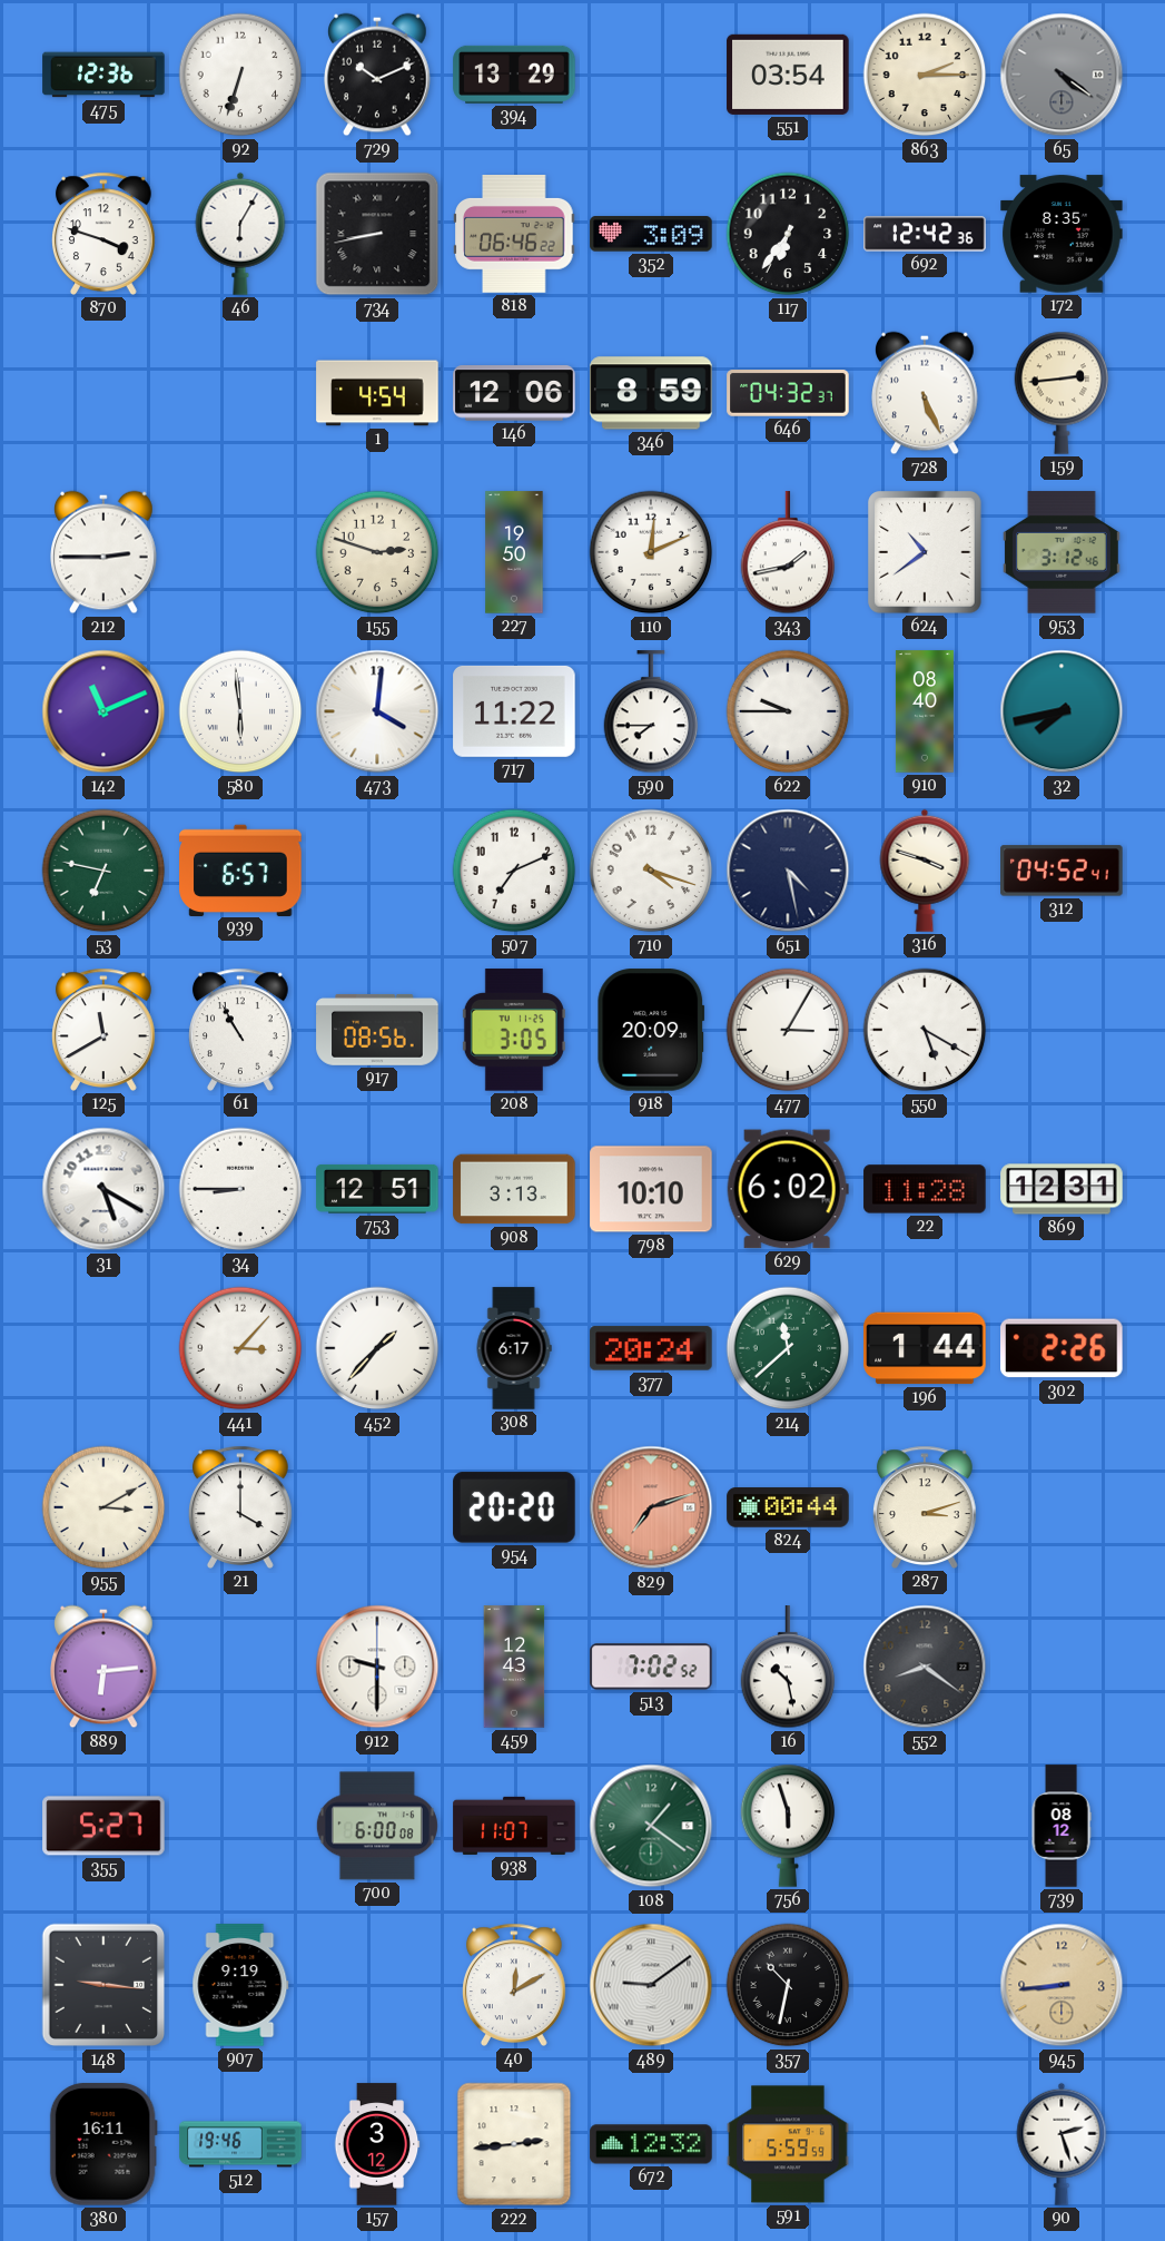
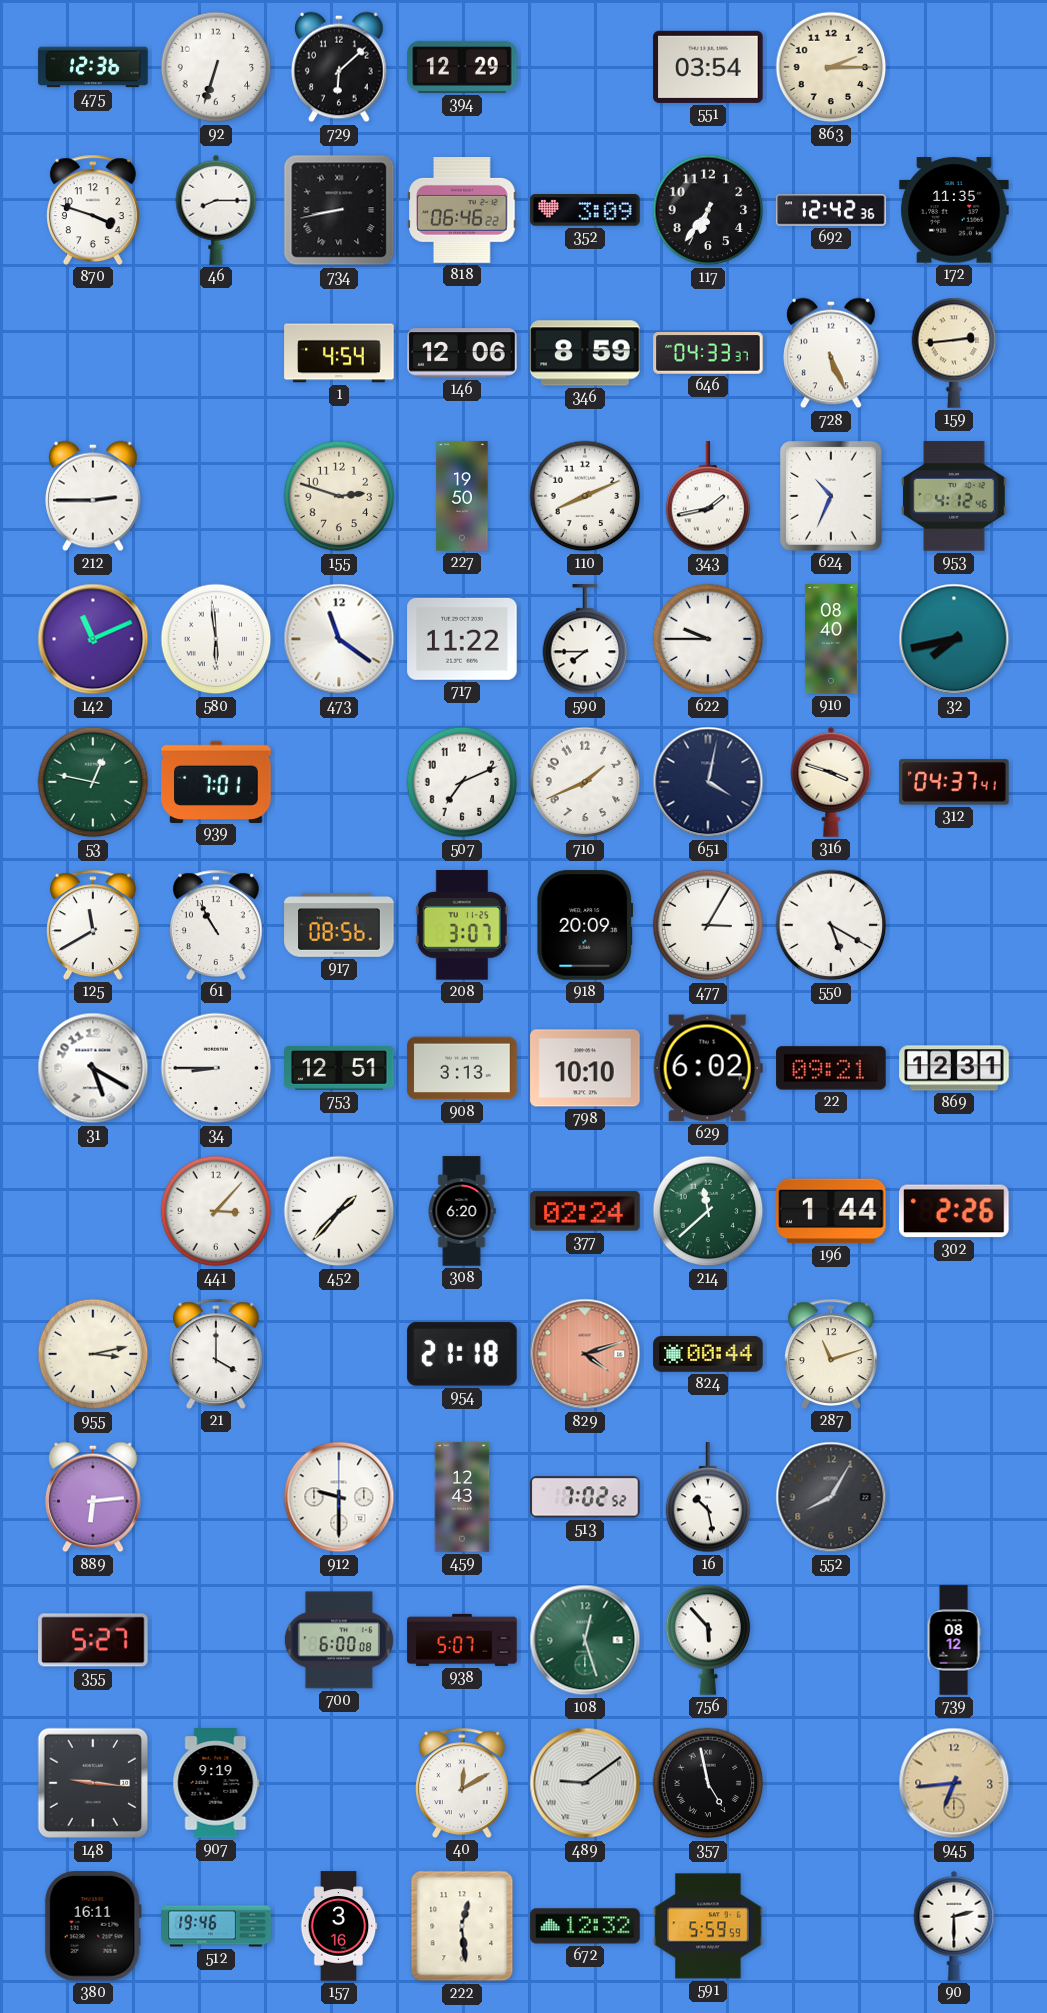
729: 10:11 -> 6:08 (340, 67)
394: 13:29 -> 12:29 (462, 67)
65: 4:21 -> none (1062, 75)
46: 6:05 -> 8:15 (216, 210)
172: 8:35 -> 11:35 (954, 210)
646: 04:32 -> 04:33 (708, 353)
110: 12:11 -> 8:11 (585, 496)
624: 10:39 -> 10:34 (831, 496)
953: 3:12 -> 4:12 (954, 496)
473: 4:01 -> 11:21 (339, 639)
53: 6:47 -> 12:47 (93, 782)
939: 6:57 -> 7:01 (216, 781)
710: 4:18 -> 1:41 (585, 782)
651: 4:28 -> 4:02 (708, 782)
312: 04:52 -> 04:37 (954, 782)
208: 3:05 -> 3:07 (462, 925)
22: 11:28 -> 09:21 (831, 1068)
308: 6:17 -> 6:20 (462, 1211)
377: 20:24 -> 02:24 (585, 1211)
955: 3:10 -> 3:13 (93, 1354)
954: 20:20 -> 21:18 (462, 1354)
829: 7:12 -> 4:12 (585, 1354)
287: 3:12 -> 11:12 (832, 1354)
552: 8:21 -> 8:05 (831, 1497)
938: 11:07 -> 5:07 (462, 1640)
108: 1:21 -> 12:27 (585, 1640)
756: 5:57 -> 5:53 (708, 1640)
357: 10:32 -> 4:58 (708, 1783)
945: 8:44 -> 6:44 (954, 1783)
157: 3:12 -> 3:16 (339, 1926)
222: 2:44 -> 12:29 (462, 1926)
90: 2:27 -> 2:30 (954, 1926)
